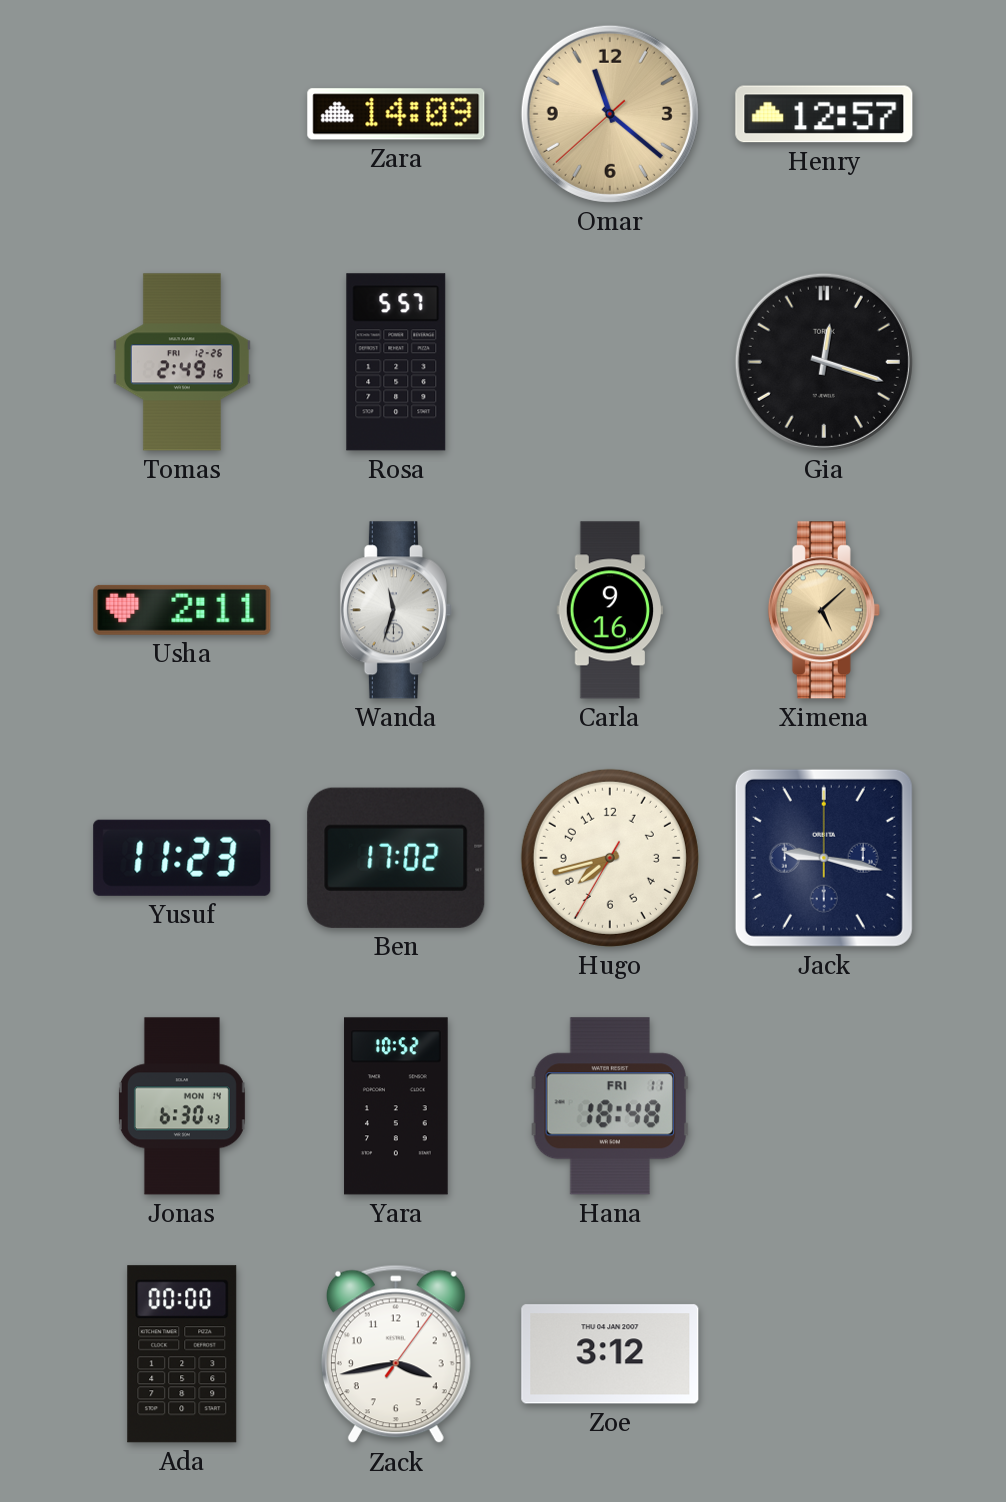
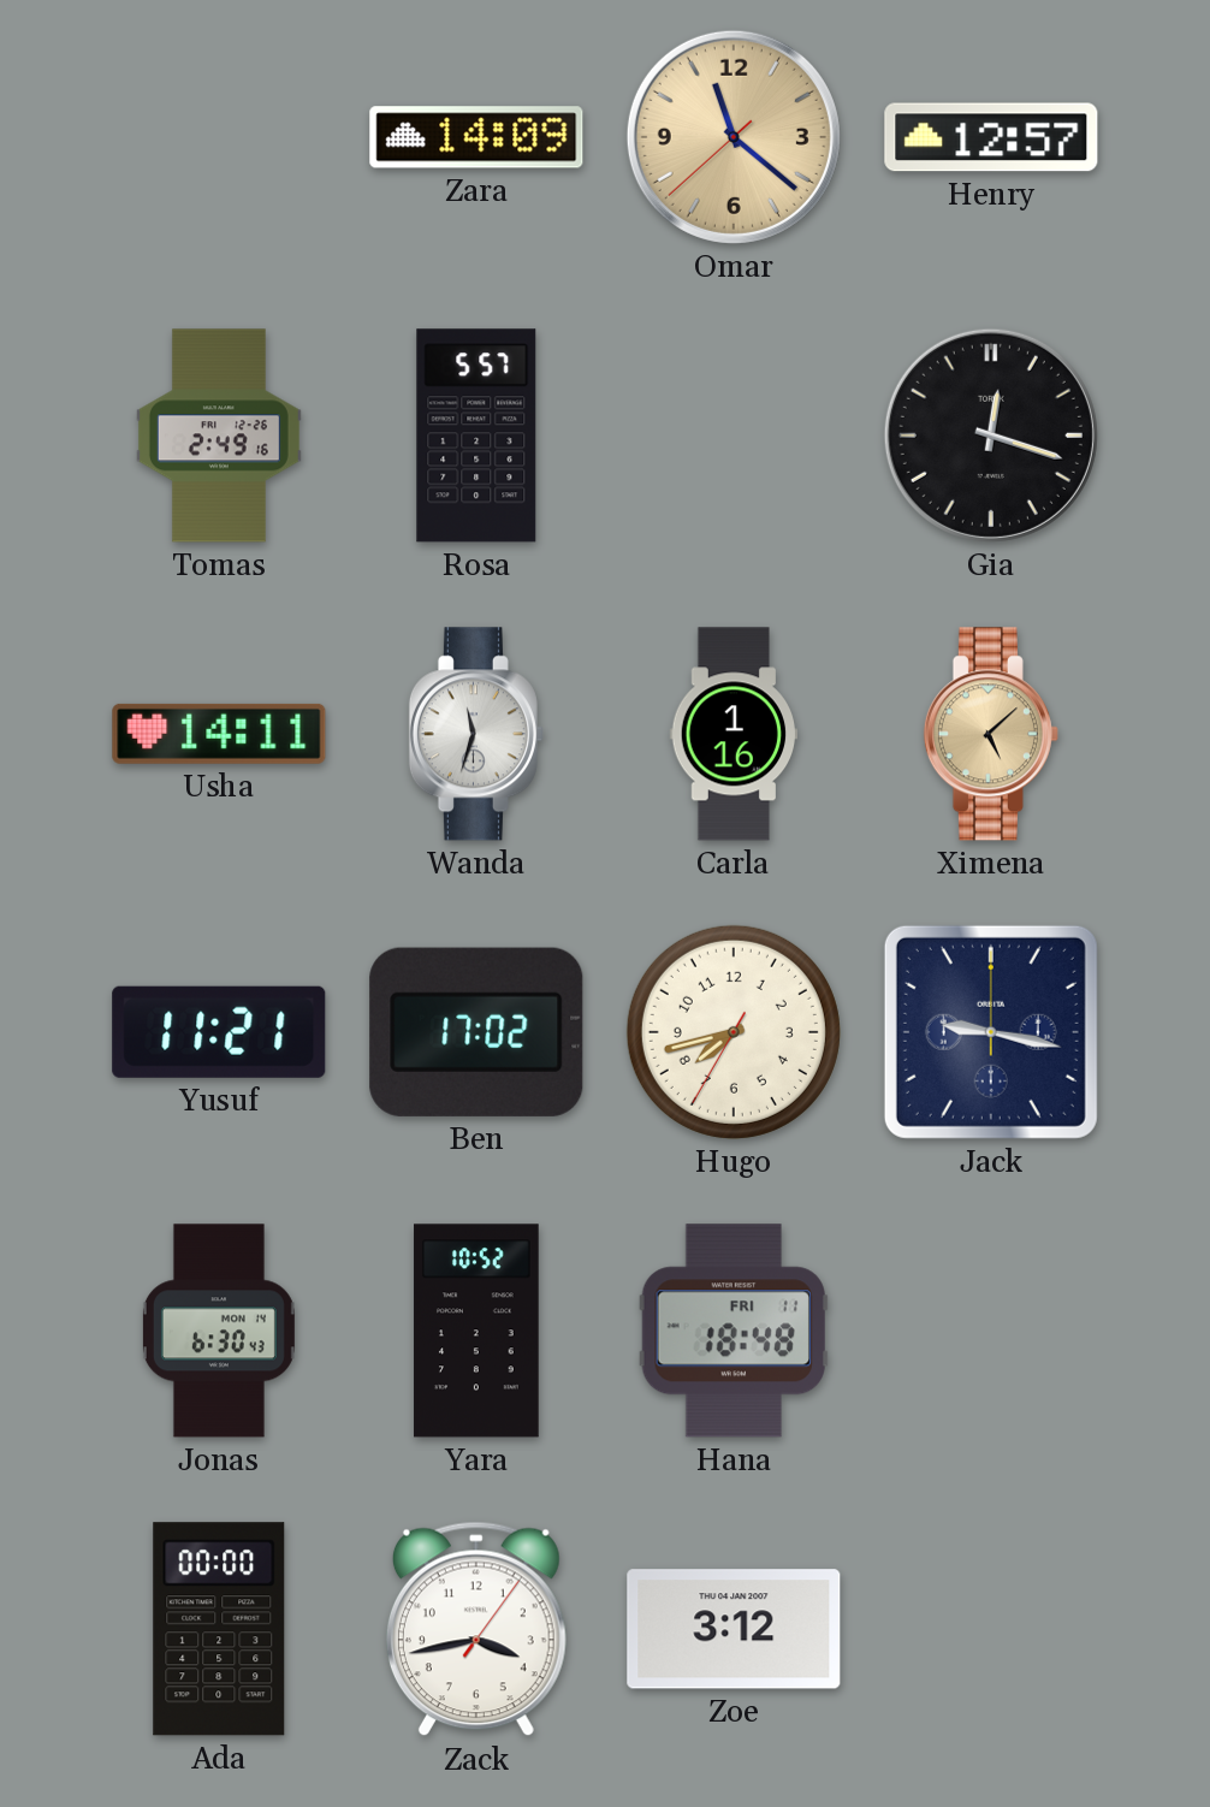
Usha: 2:11 -> 14:11 (219, 734)
Carla: 9:16 -> 1:16 (734, 734)
Yusuf: 11:23 -> 11:21 (219, 1032)
